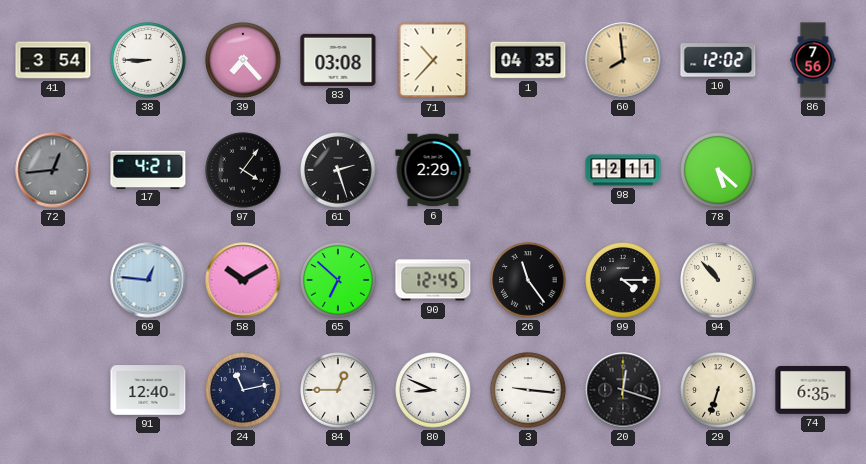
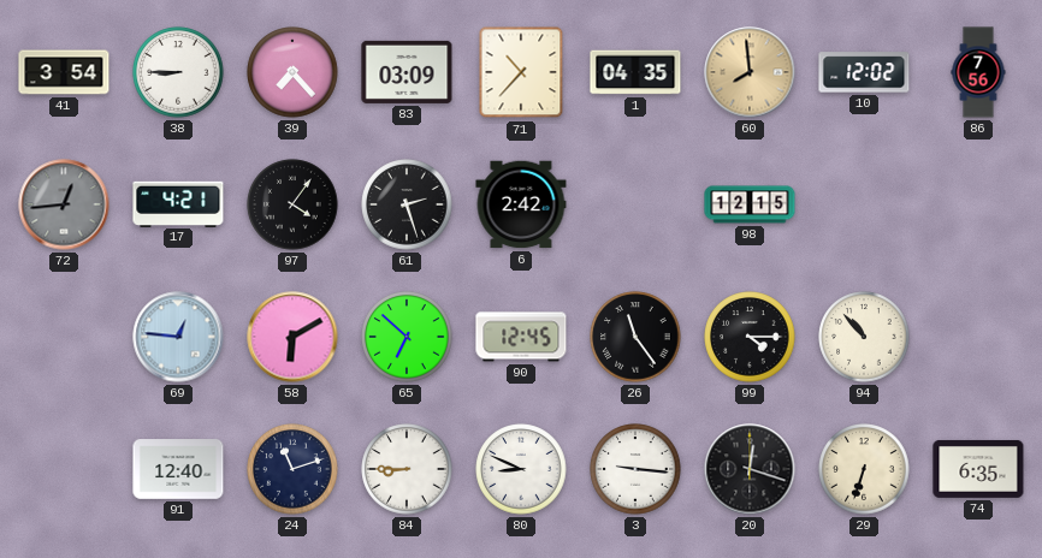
83: 03:08 -> 03:09 (407, 72)
6: 2:29 -> 2:42 (521, 204)
98: 12:11 -> 12:15 (750, 204)
78: 5:22 -> none (718, 170)
58: 10:10 -> 6:10 (292, 337)
24: 11:13 -> 11:12 (292, 469)
84: 12:45 -> 8:45 (407, 469)
